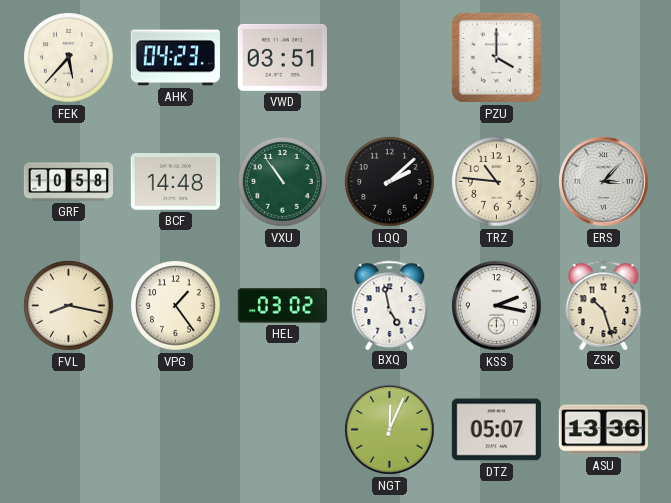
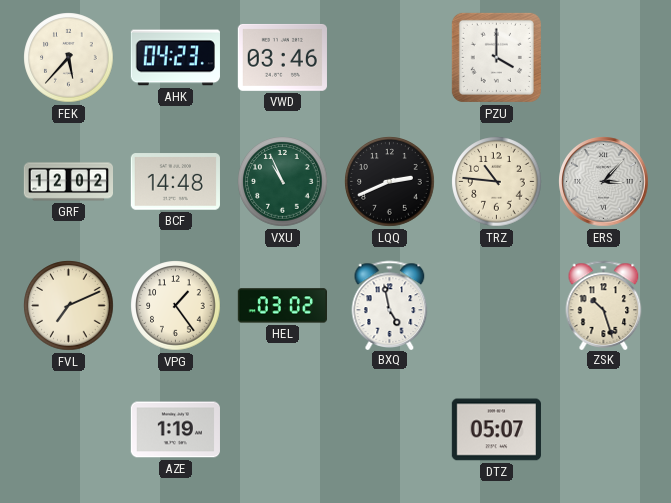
VWD: 03:51 -> 03:46 (282, 57)
GRF: 10:58 -> 12:02 (68, 182)
VXU: 10:54 -> 10:56 (283, 182)
LQQ: 2:08 -> 2:41 (390, 182)
FVL: 8:17 -> 7:11 (69, 306)
KSS: 2:17 -> none (497, 306)
AZE: none -> 1:19 (175, 430)
NGT: 12:04 -> none (390, 430)
ASU: 13:36 -> none (603, 430)
